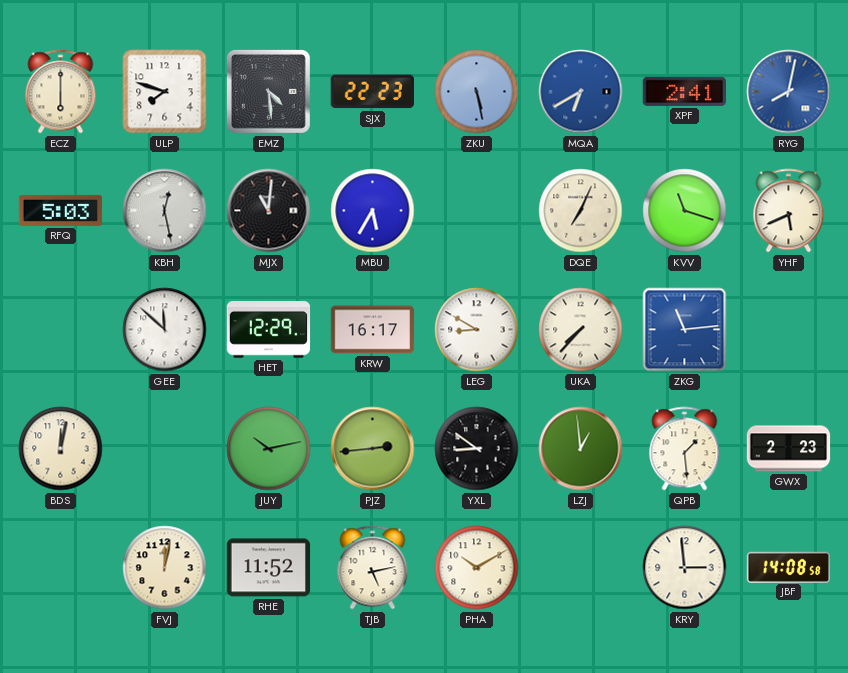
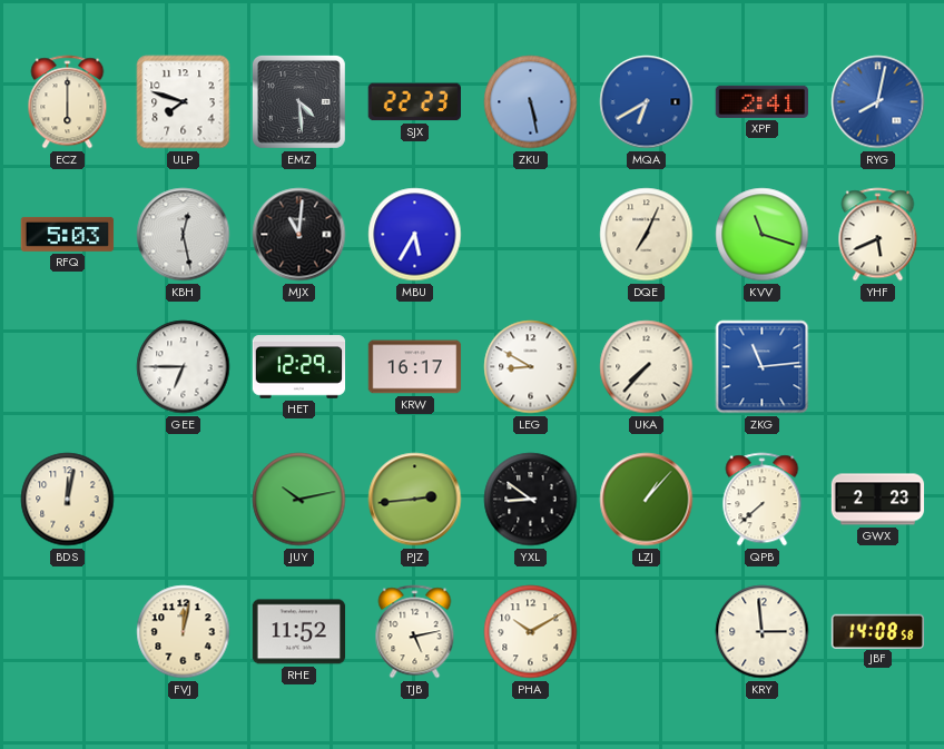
GEE: 11:52 -> 6:45 (184, 367)
LZJ: 12:59 -> 1:07 (647, 500)
QPB: 1:29 -> 7:38 (763, 500)
